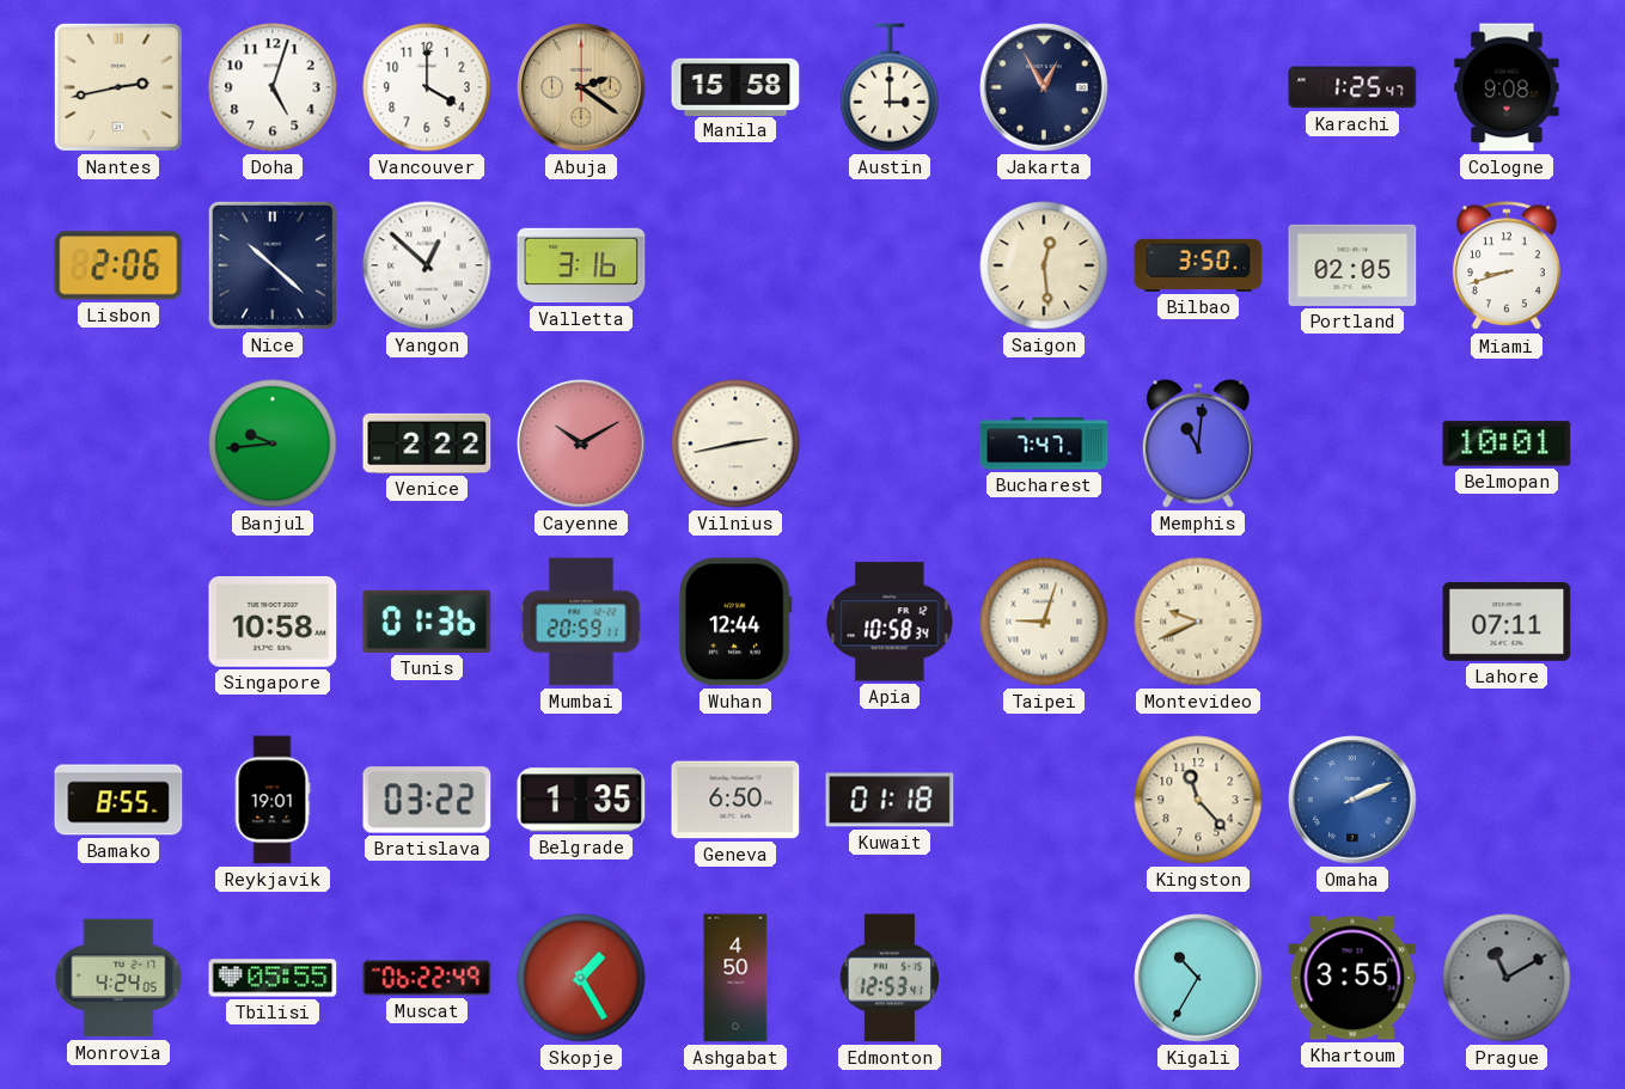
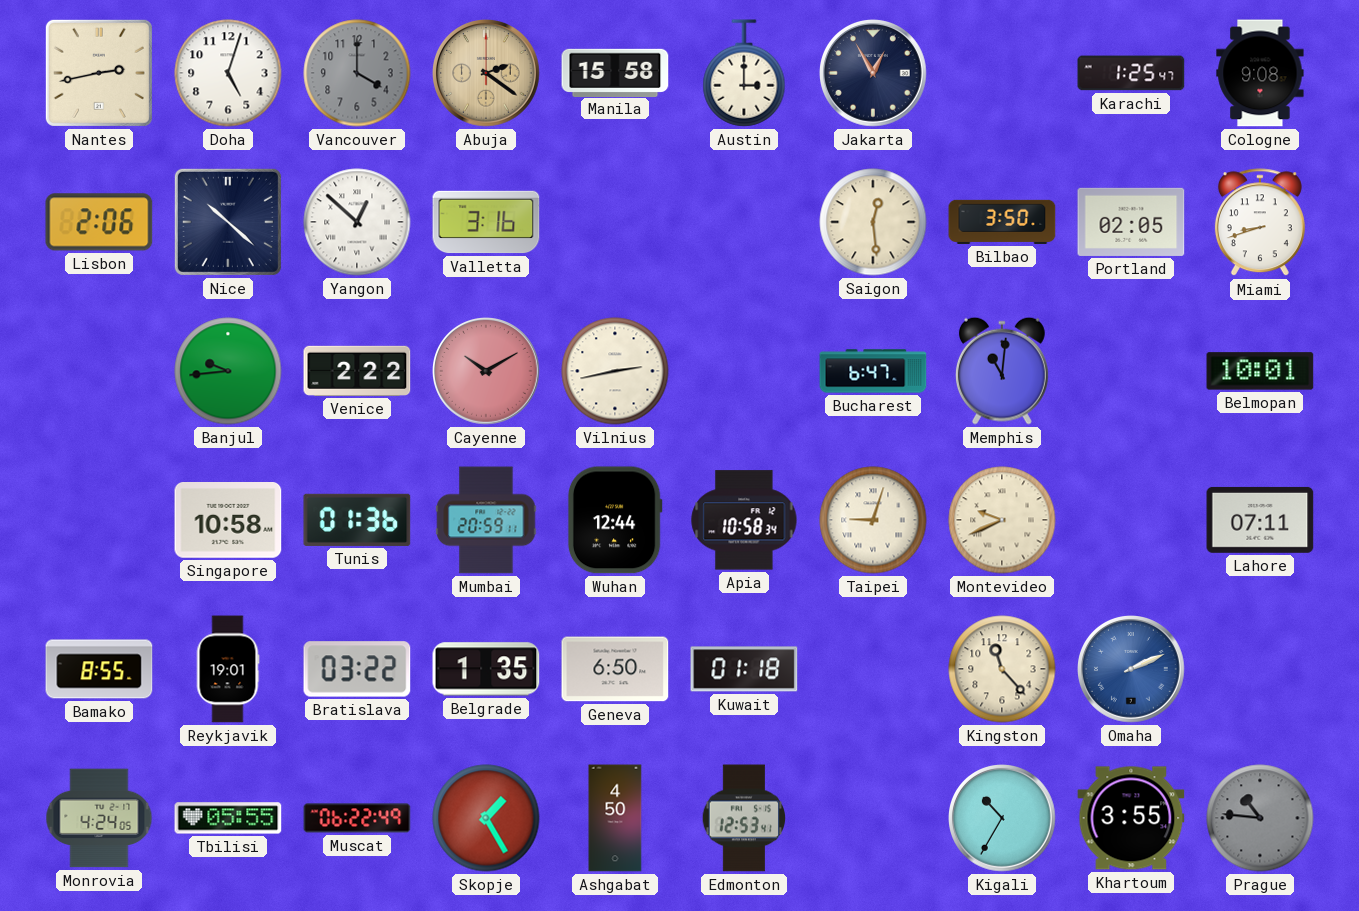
Vancouver dial: white -> grey (357, 73)
Bucharest: 7:47 -> 6:47 (873, 371)
Prague: 11:10 -> 10:46 (1260, 818)
